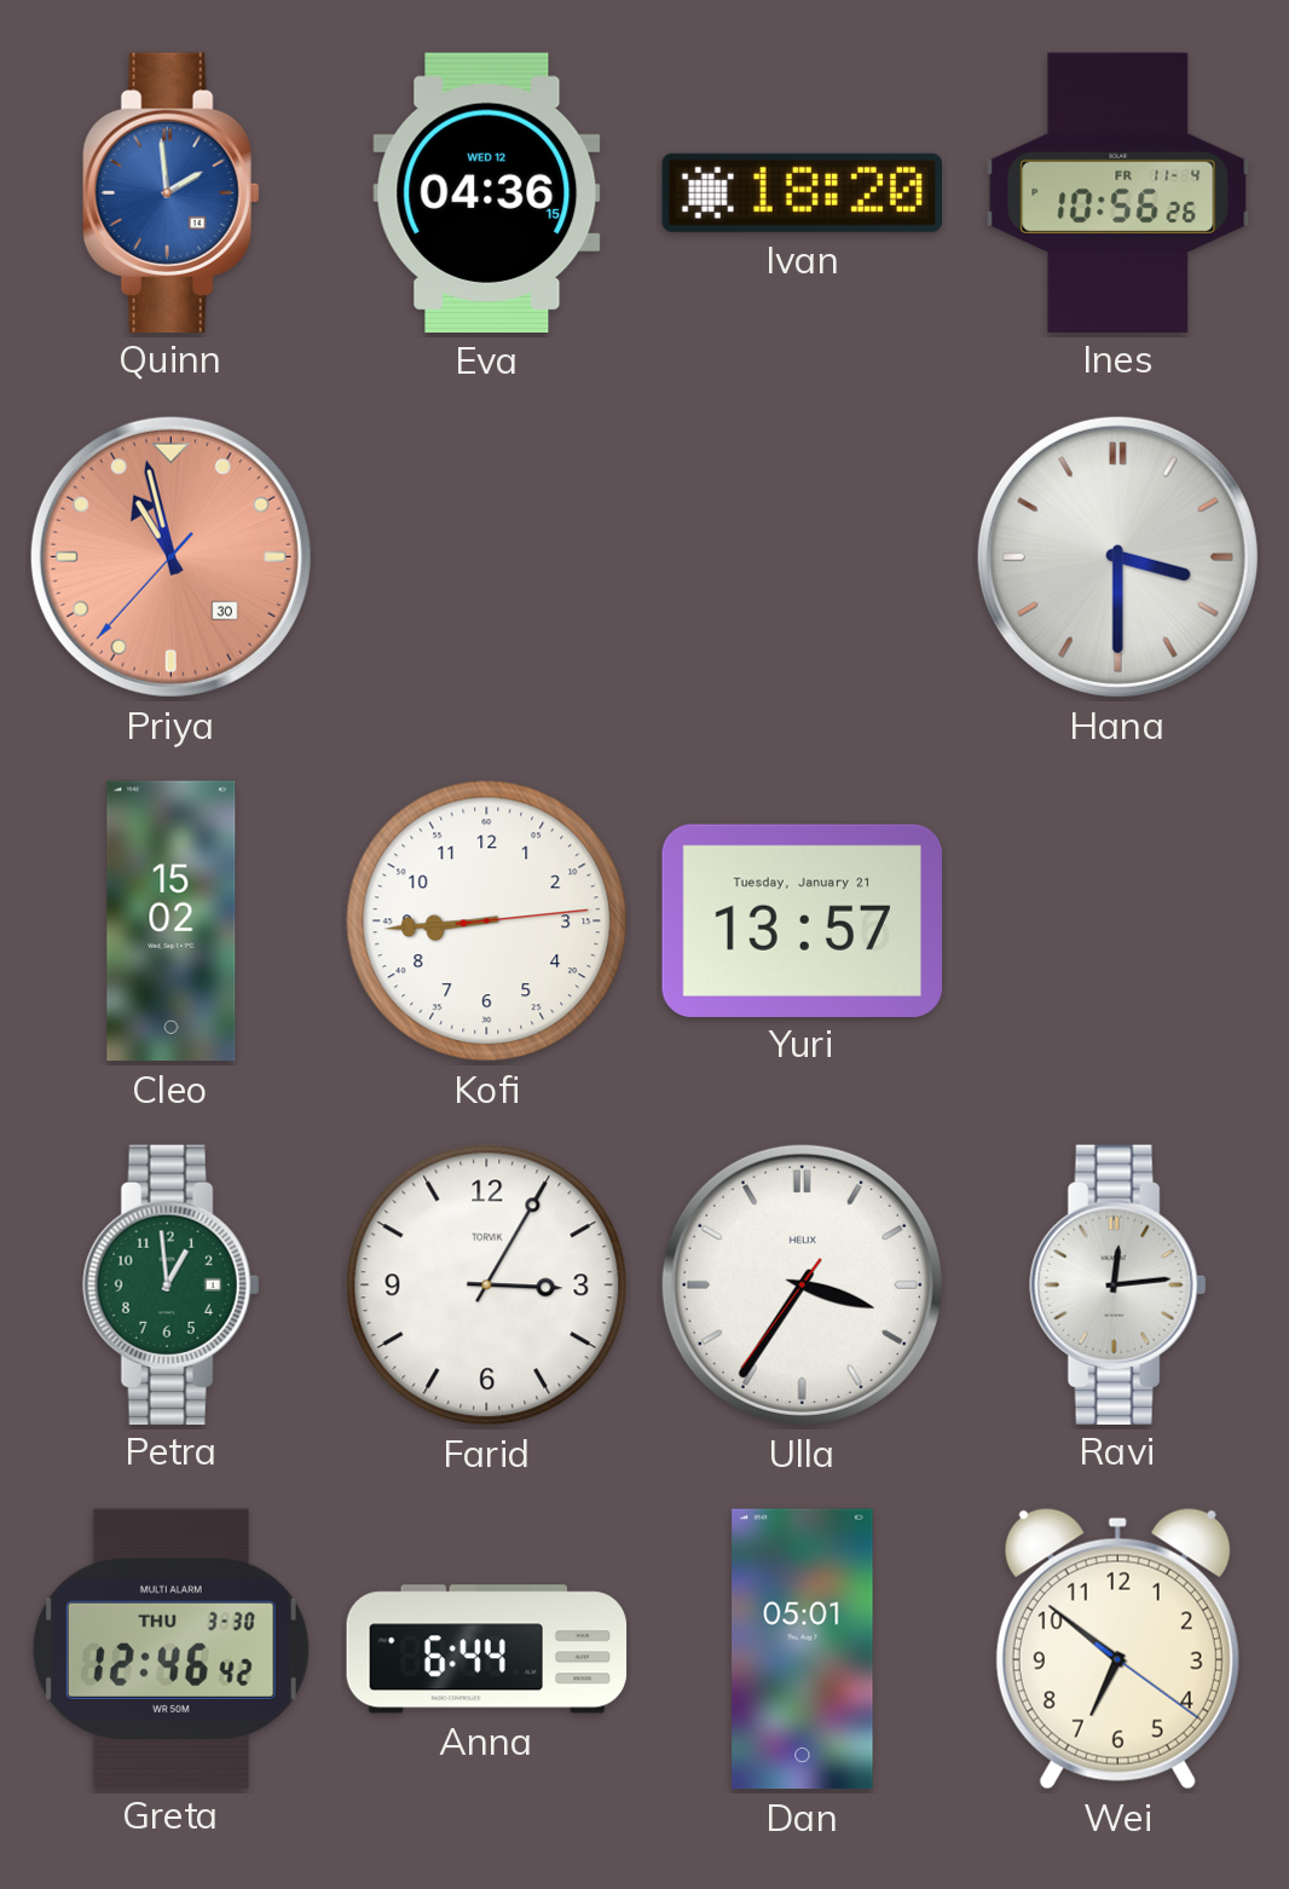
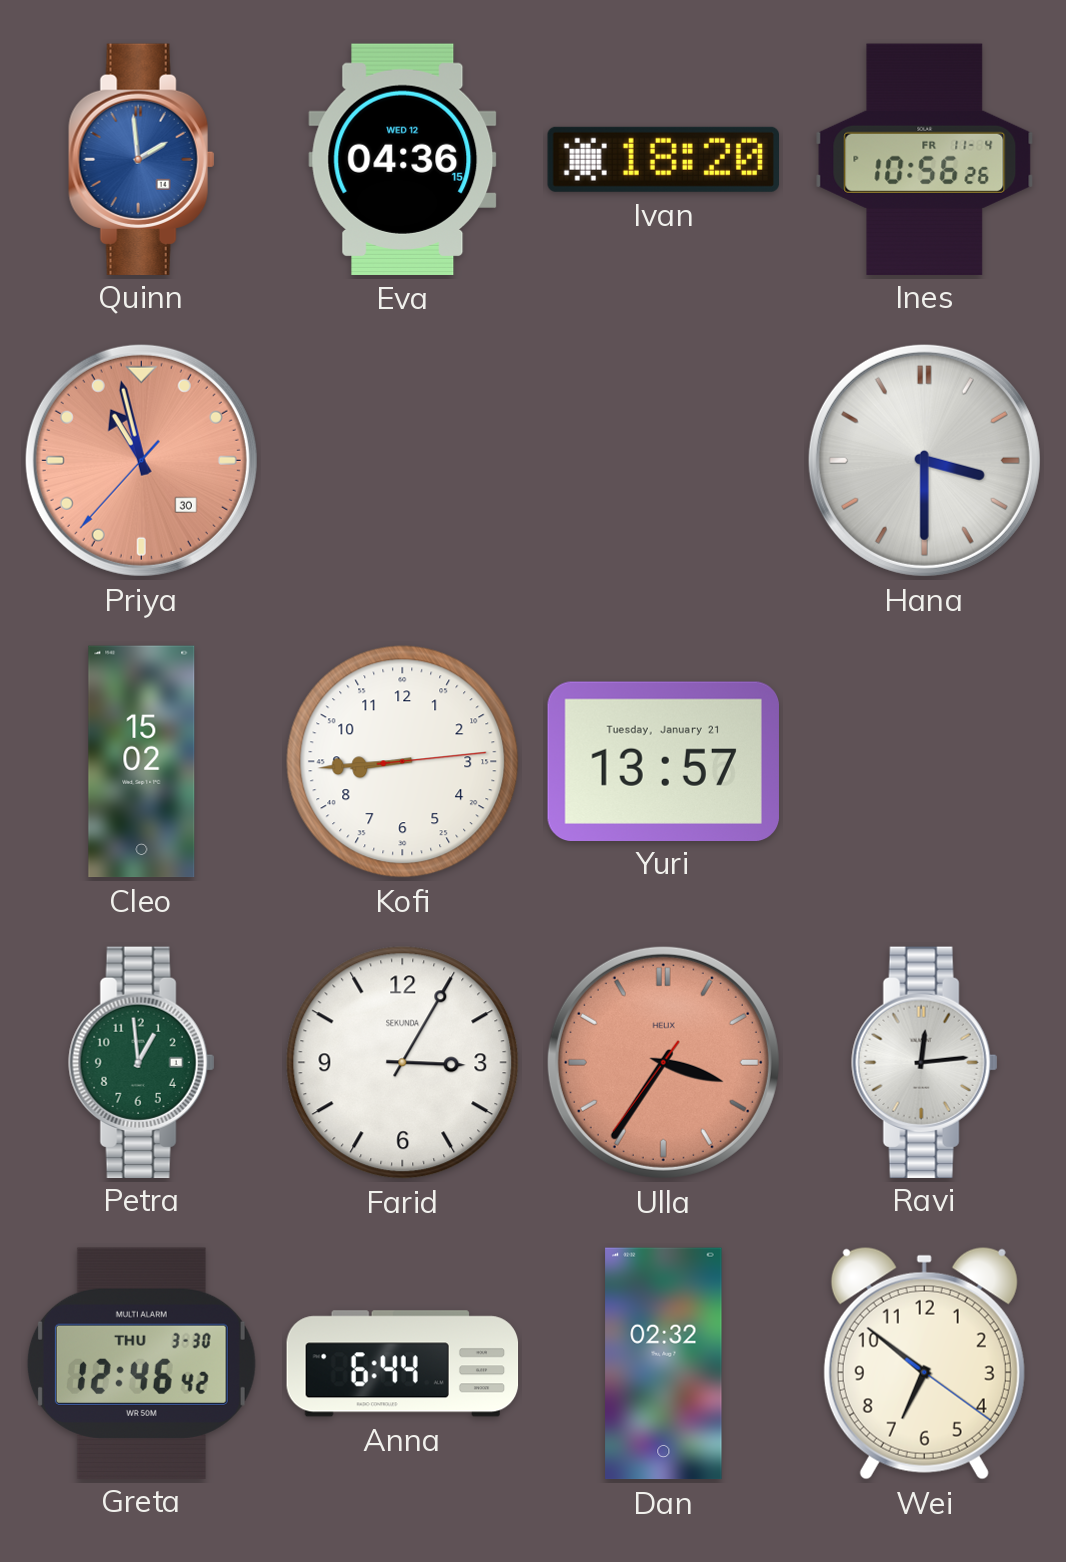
Farid brand: TORVIK -> SEKUNDA (403, 1063)
Ulla dial: white -> salmon (663, 1062)
Dan: 05:01 -> 02:32 (664, 1364)
